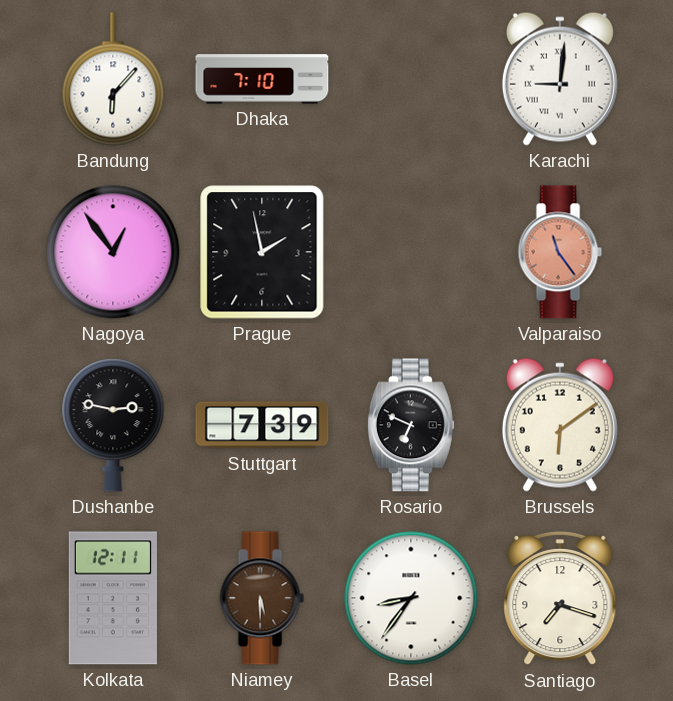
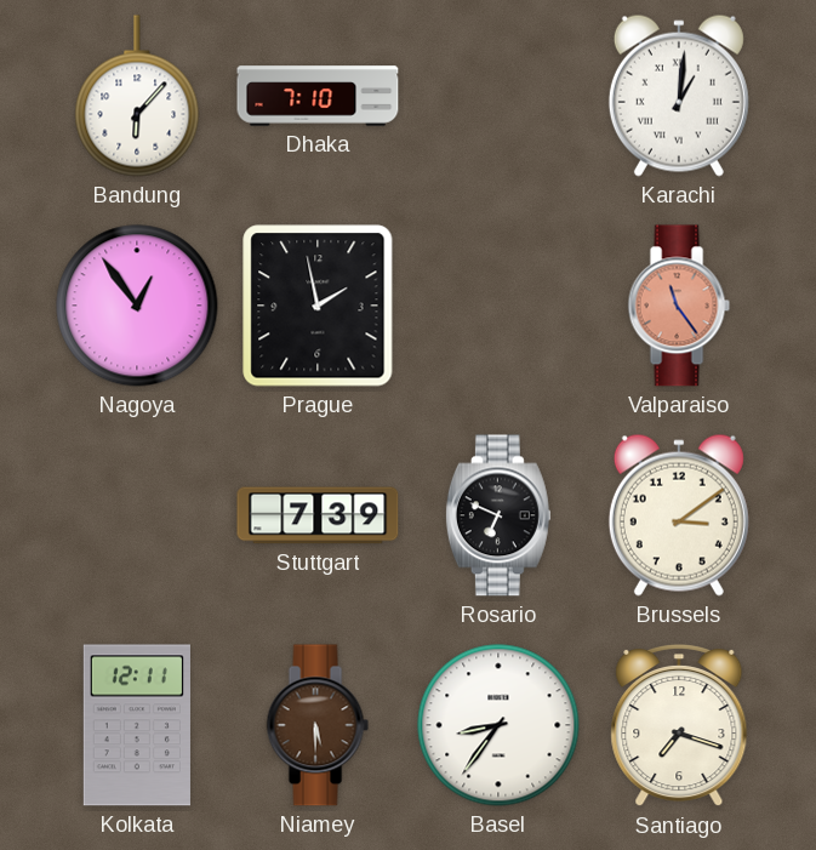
Karachi: 9:01 -> 1:01 (679, 96)
Dushanbe: 2:47 -> none (113, 425)
Brussels: 6:09 -> 3:09 (679, 515)
